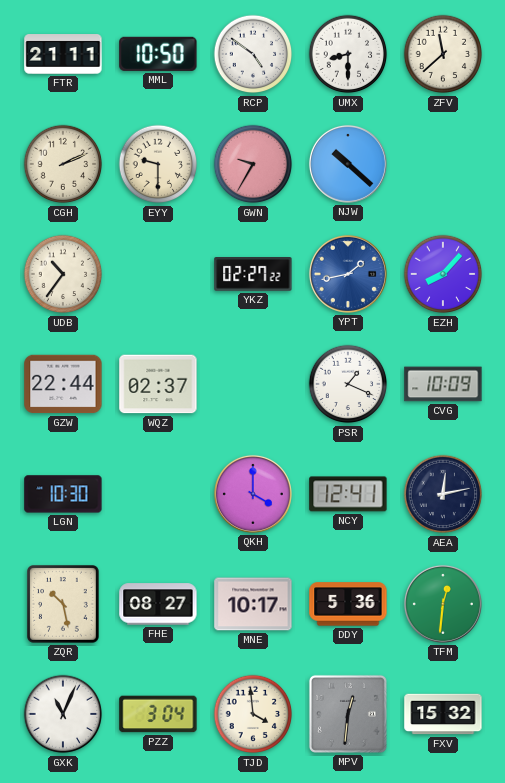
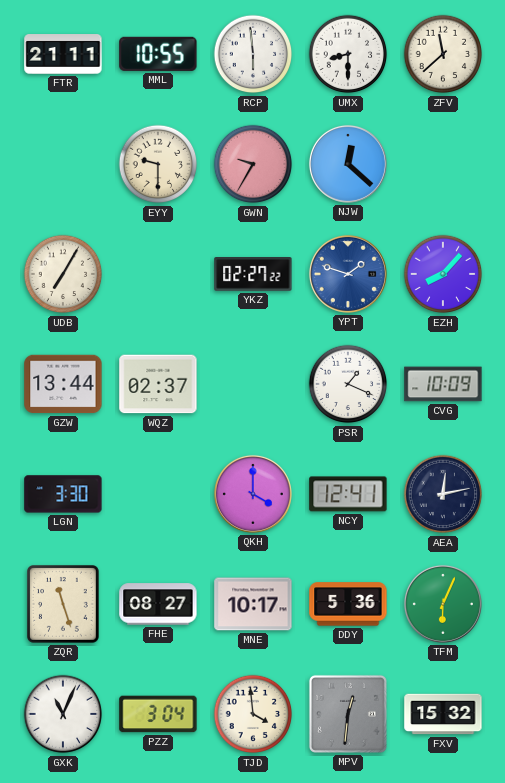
MML: 10:50 -> 10:55 (158, 54)
RCP: 4:51 -> 5:59 (253, 54)
CGH: 2:11 -> none (63, 164)
NJW: 10:22 -> 12:22 (348, 164)
UDB: 10:36 -> 7:05 (63, 274)
YPT: 1:43 -> 1:48 (348, 274)
GZW: 22:44 -> 13:44 (63, 384)
LGN: 10:30 -> 3:30 (63, 494)
ZQR: 10:28 -> 11:27 (64, 605)
TFM: 12:31 -> 6:04 (443, 604)
